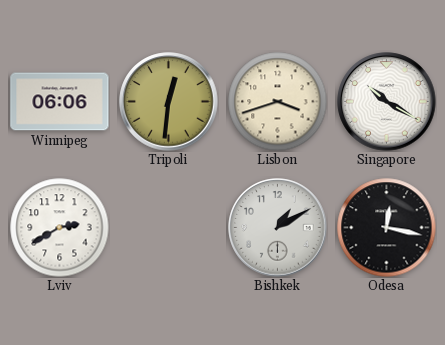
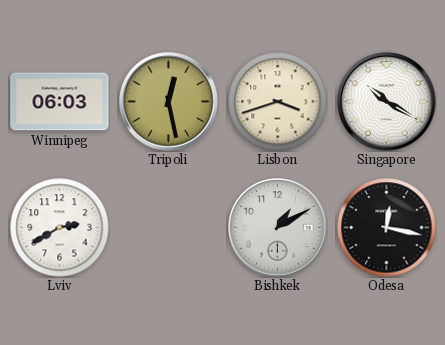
Winnipeg: 06:06 -> 06:03 (60, 102)
Tripoli: 12:31 -> 12:28 (169, 102)
